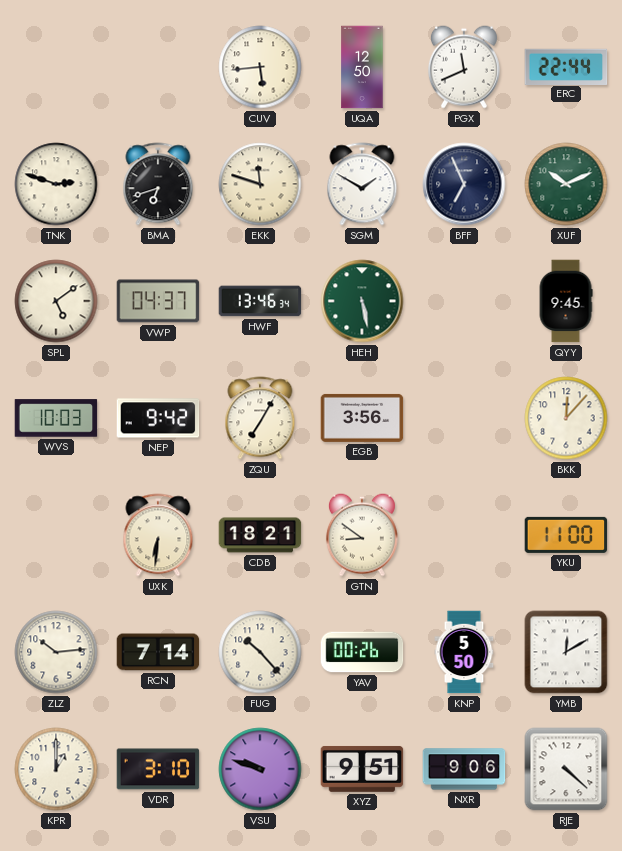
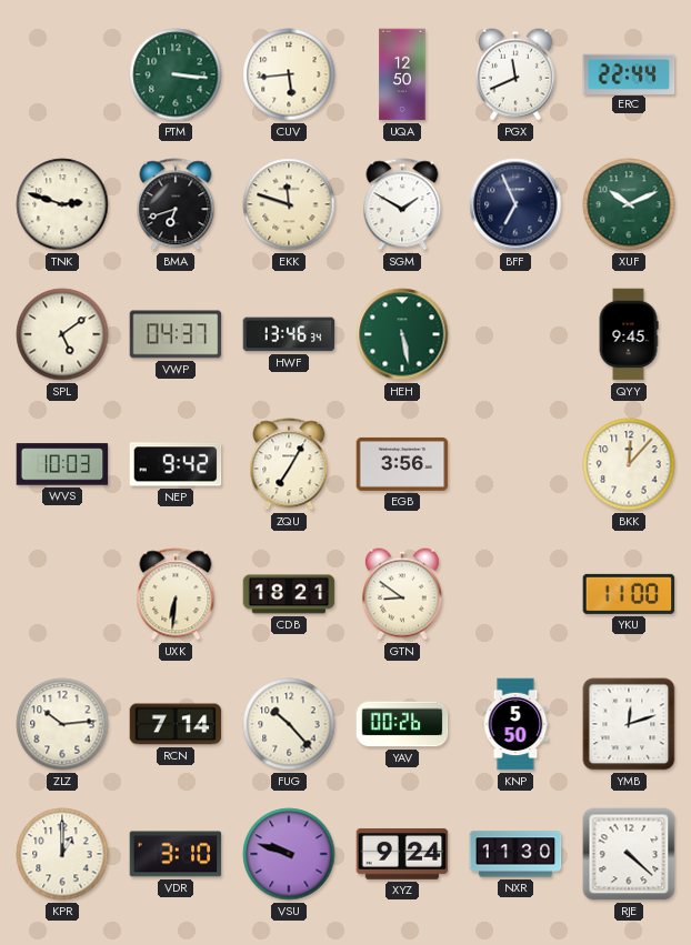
PTM: none -> 3:16 (176, 74)
YMB: 12:10 -> 12:12 (629, 724)
XYZ: 9:51 -> 9:24 (402, 854)
NXR: 9:06 -> 11:30 (515, 854)
